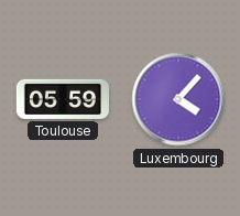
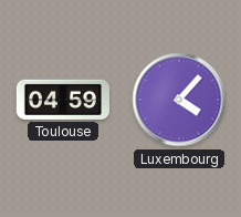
Toulouse: 05:59 -> 04:59 (63, 100)
